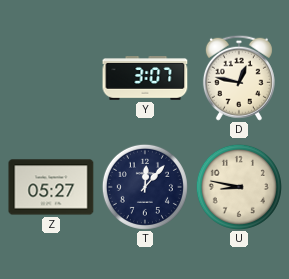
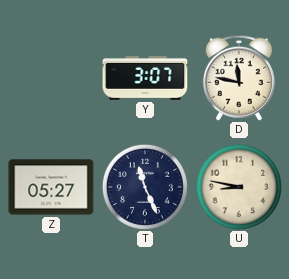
D: 12:47 -> 11:47 (239, 78)
T: 12:07 -> 11:26 (145, 187)
